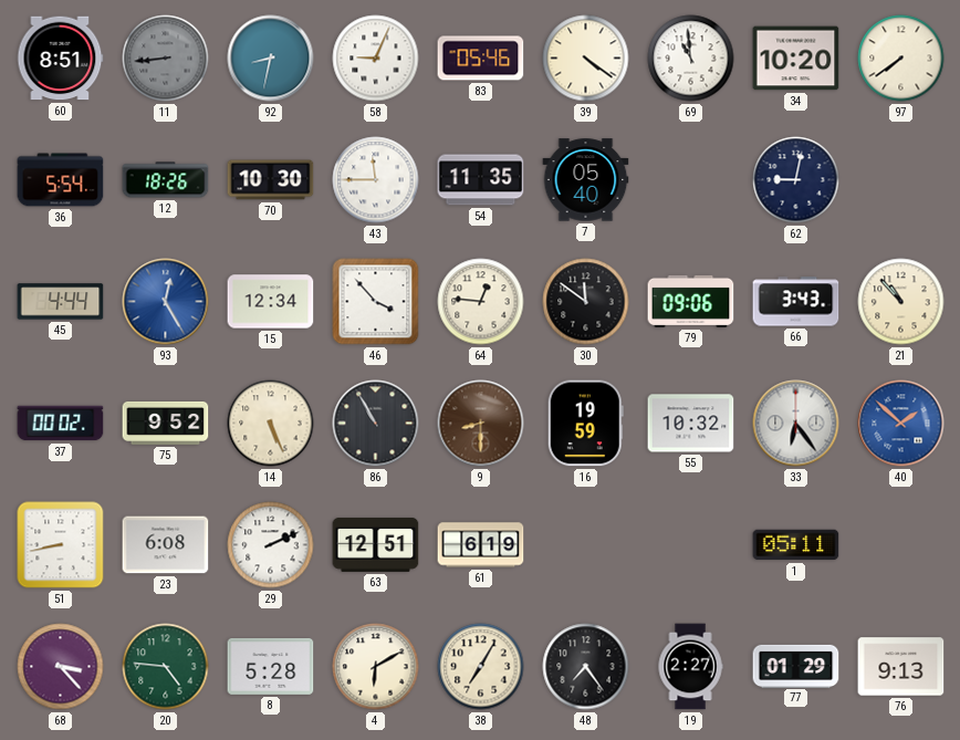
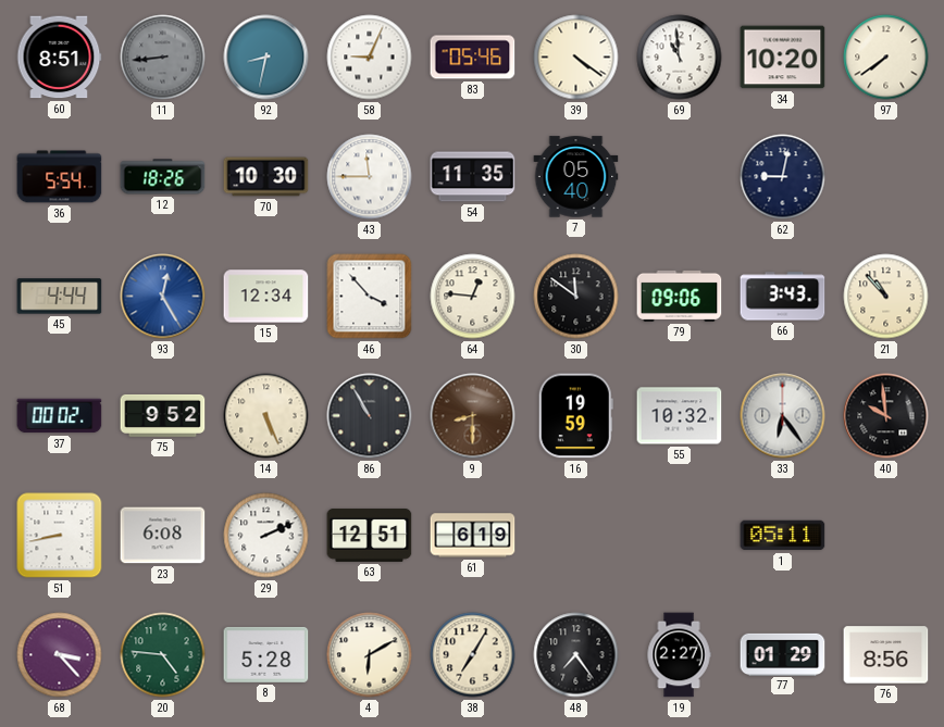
40: 1:52 -> 9:59 (886, 416)
40 dial: blue -> black (886, 416)
76: 9:13 -> 8:56 (886, 655)
